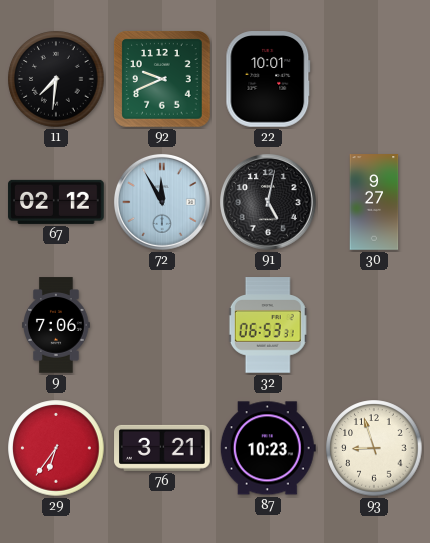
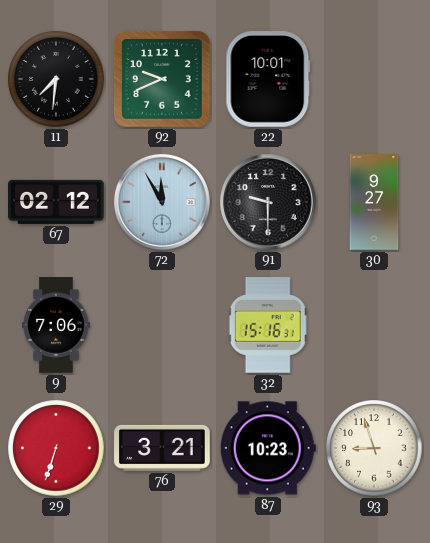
91: 5:02 -> 9:30 (268, 202)
32: 06:53 -> 15:16 (268, 325)
29: 6:36 -> 6:33 (56, 448)
